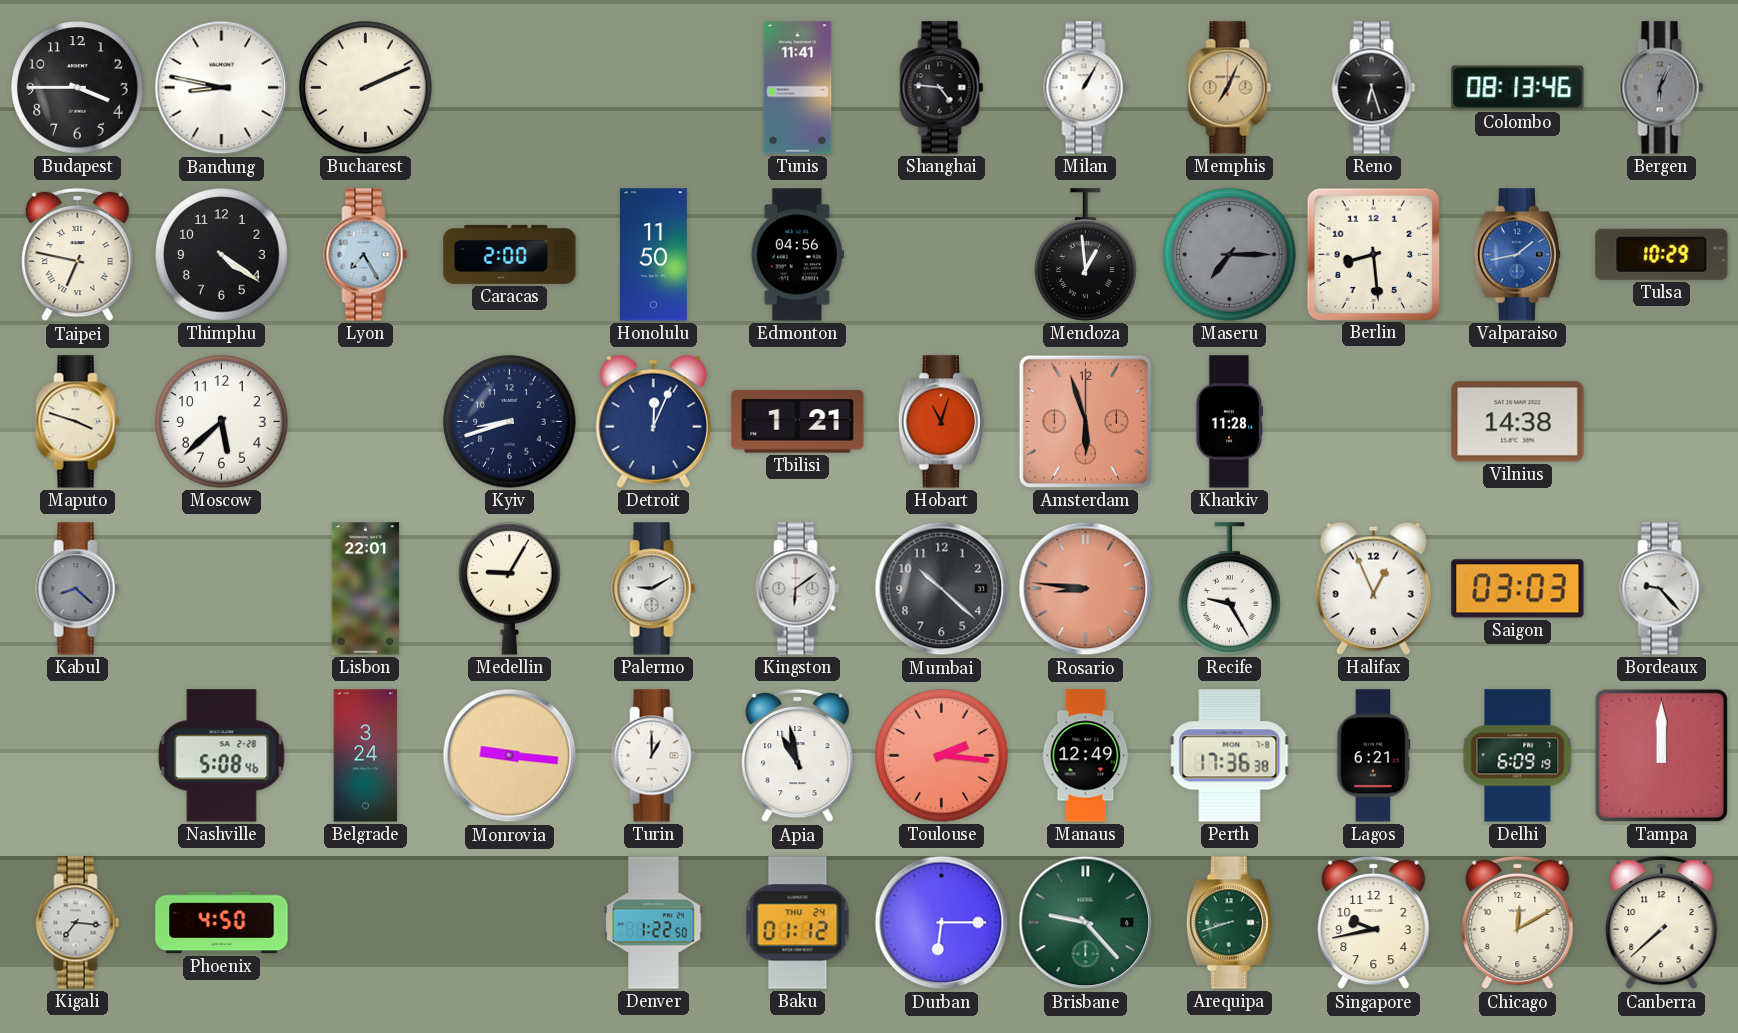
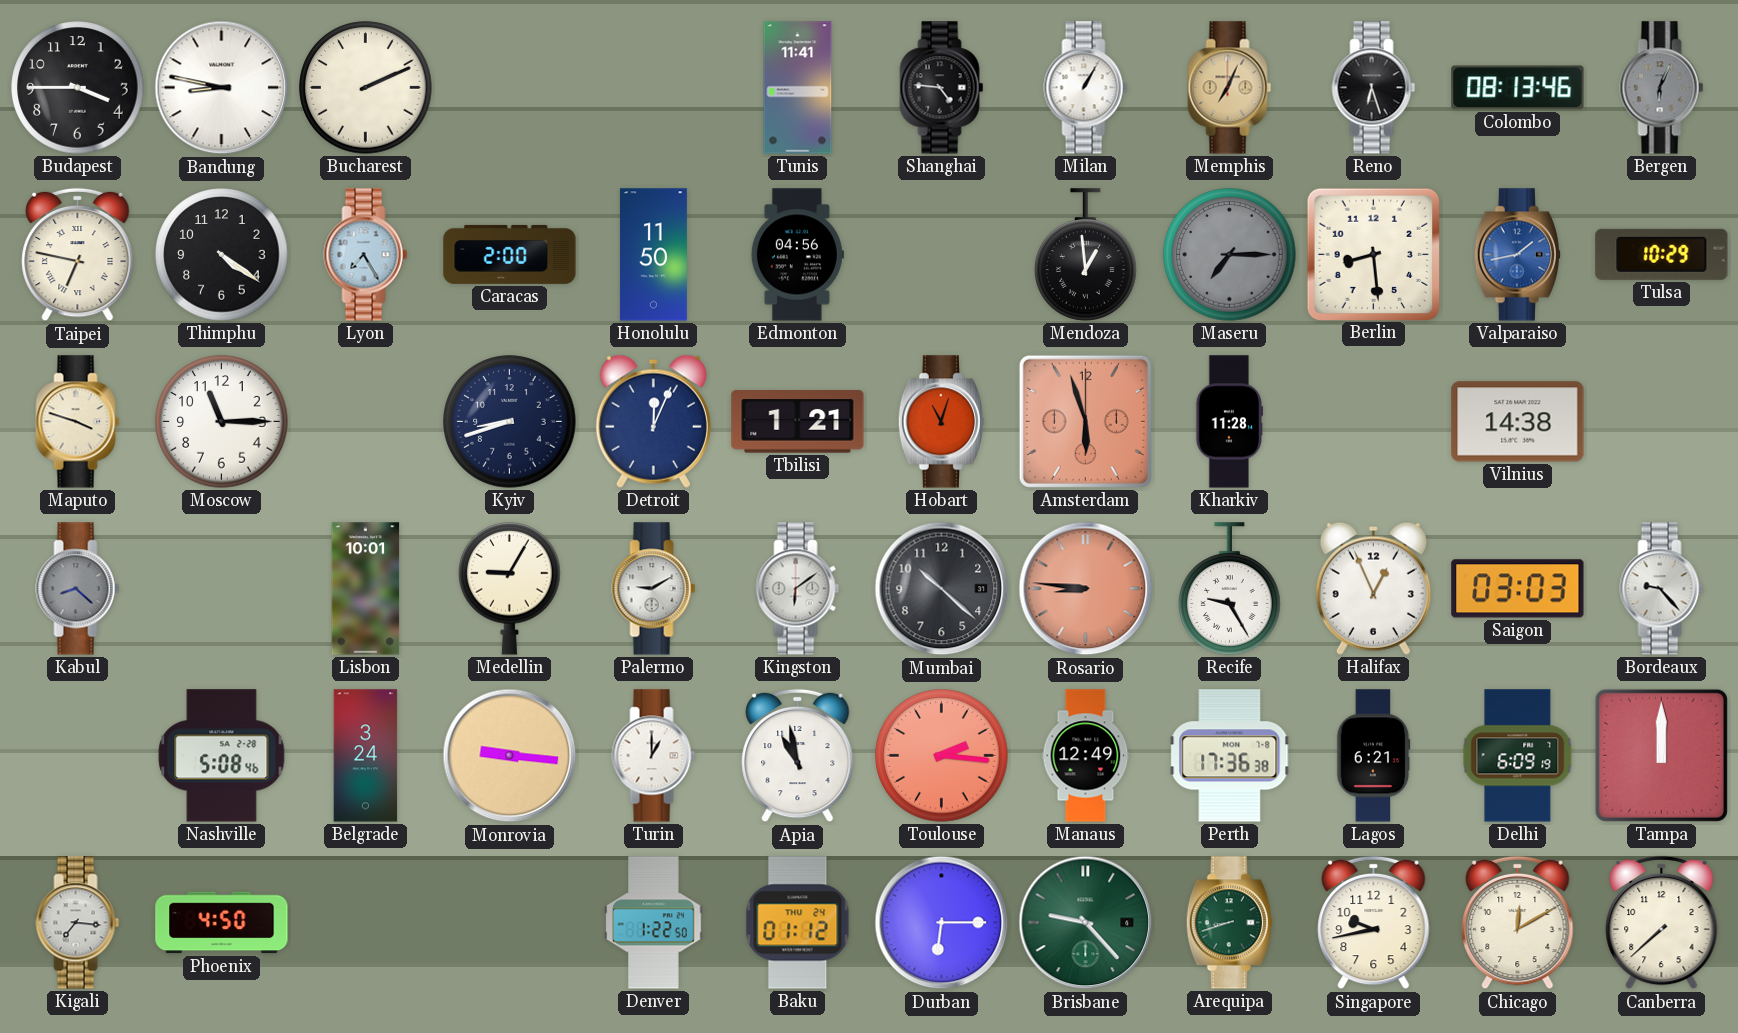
Moscow: 5:38 -> 11:15 (222, 422)
Lisbon: 22:01 -> 10:01 (366, 589)
